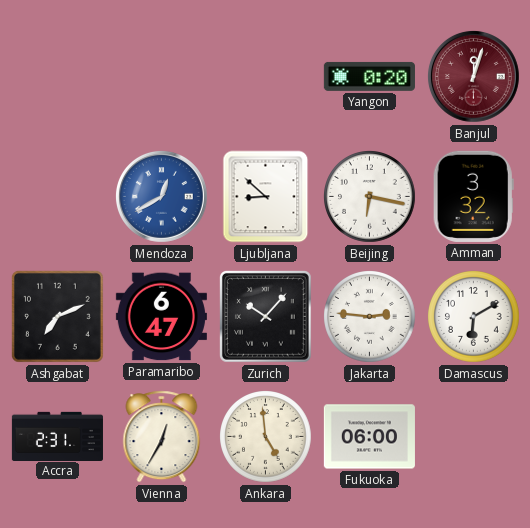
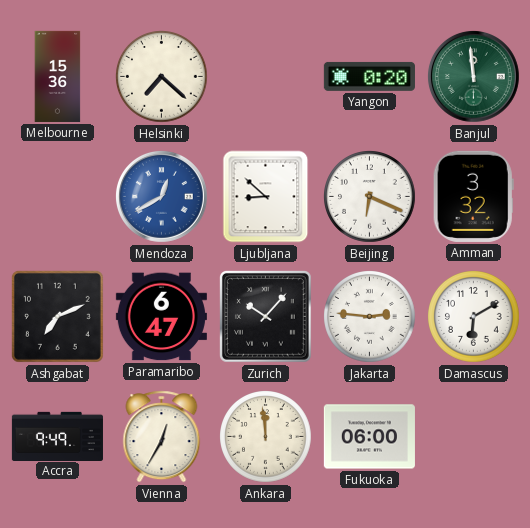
Melbourne: none -> 15:36 (58, 76)
Helsinki: none -> 7:22 (162, 77)
Banjul: 12:03 -> 11:59 (473, 76)
Banjul dial: burgundy -> green (473, 76)
Beijing: 6:17 -> 6:19 (370, 197)
Accra: 2:31 -> 9:49 (57, 436)
Ankara: 4:59 -> 11:59 (266, 437)
